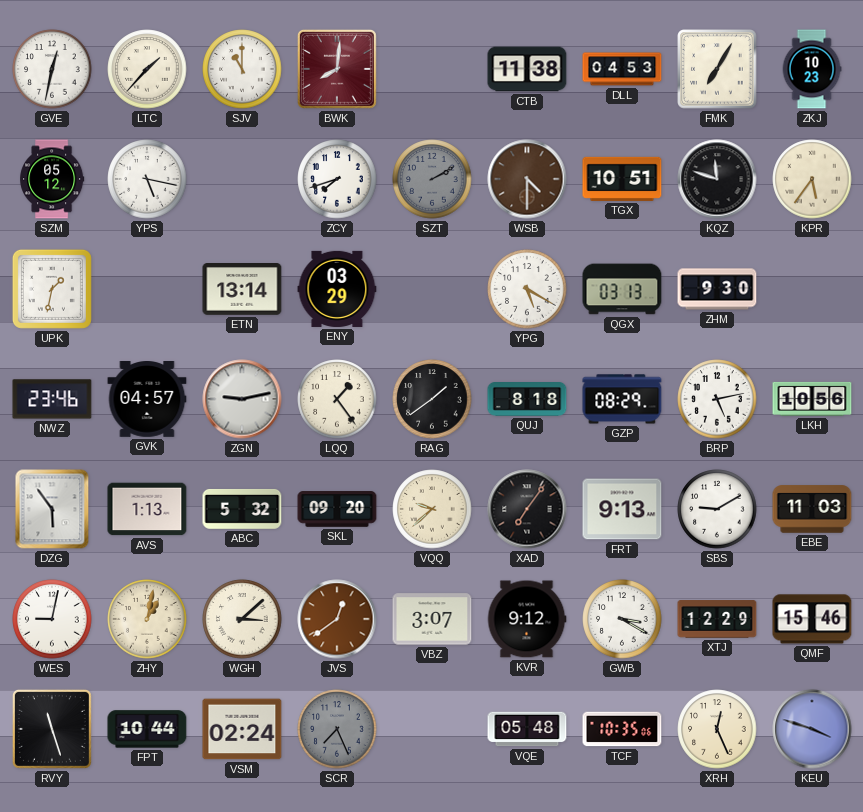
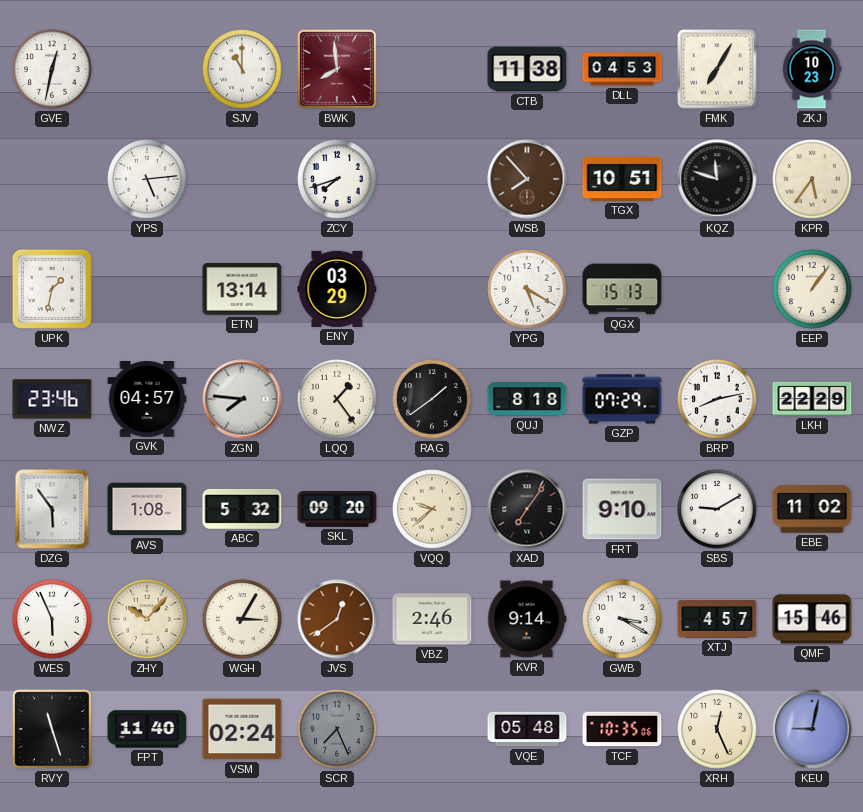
LTC: 1:37 -> none (147, 69)
BWK: 8:01 -> 7:59 (337, 69)
SZM: 05:12 -> none (52, 179)
YPS: 5:17 -> 5:14 (147, 179)
SZT: 2:10 -> none (432, 179)
WSB: 4:30 -> 7:53 (527, 179)
QGX: 03:13 -> 15:13 (622, 289)
ZHM: 9:30 -> none (717, 289)
EEP: none -> 1:06 (812, 289)
ZGN: 9:13 -> 7:46 (242, 399)
GZP: 08:29 -> 07:29 (622, 399)
BRP: 5:13 -> 8:13 (717, 399)
LKH: 10:56 -> 22:29 (812, 399)
AVS: 1:13 -> 1:08 (147, 509)
FRT: 9:13 -> 9:10 (622, 509)
EBE: 11:03 -> 11:02 (812, 509)
WES: 9:02 -> 5:56 (52, 619)
ZHY: 1:02 -> 10:07 (147, 619)
WGH: 3:08 -> 3:05 (242, 619)
VBZ: 3:07 -> 2:46 (432, 619)
KVR: 9:12 -> 9:14 (527, 619)
XTJ: 12:29 -> 4:57 (717, 619)
FPT: 10:44 -> 11:40 (147, 729)
KEU: 3:48 -> 9:02 (812, 729)
